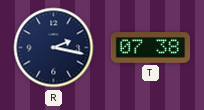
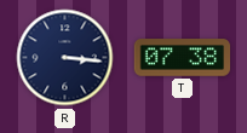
R: 2:17 -> 3:16 (65, 58)
